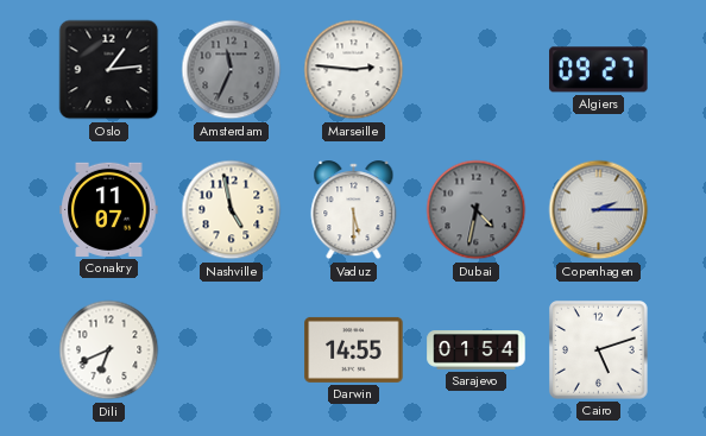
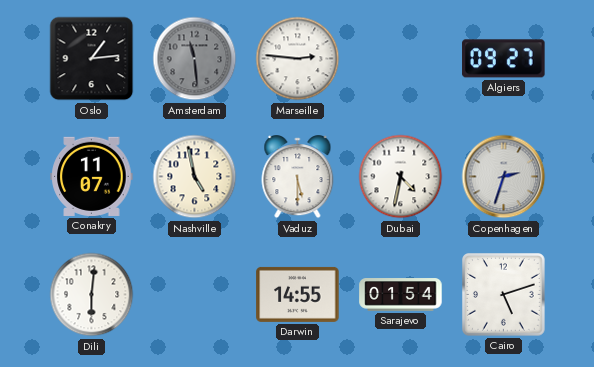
Amsterdam: 11:34 -> 11:29 (195, 59)
Dubai dial: grey -> white (401, 177)
Copenhagen: 2:15 -> 2:33 (504, 177)
Dili: 6:41 -> 6:01 (92, 295)
